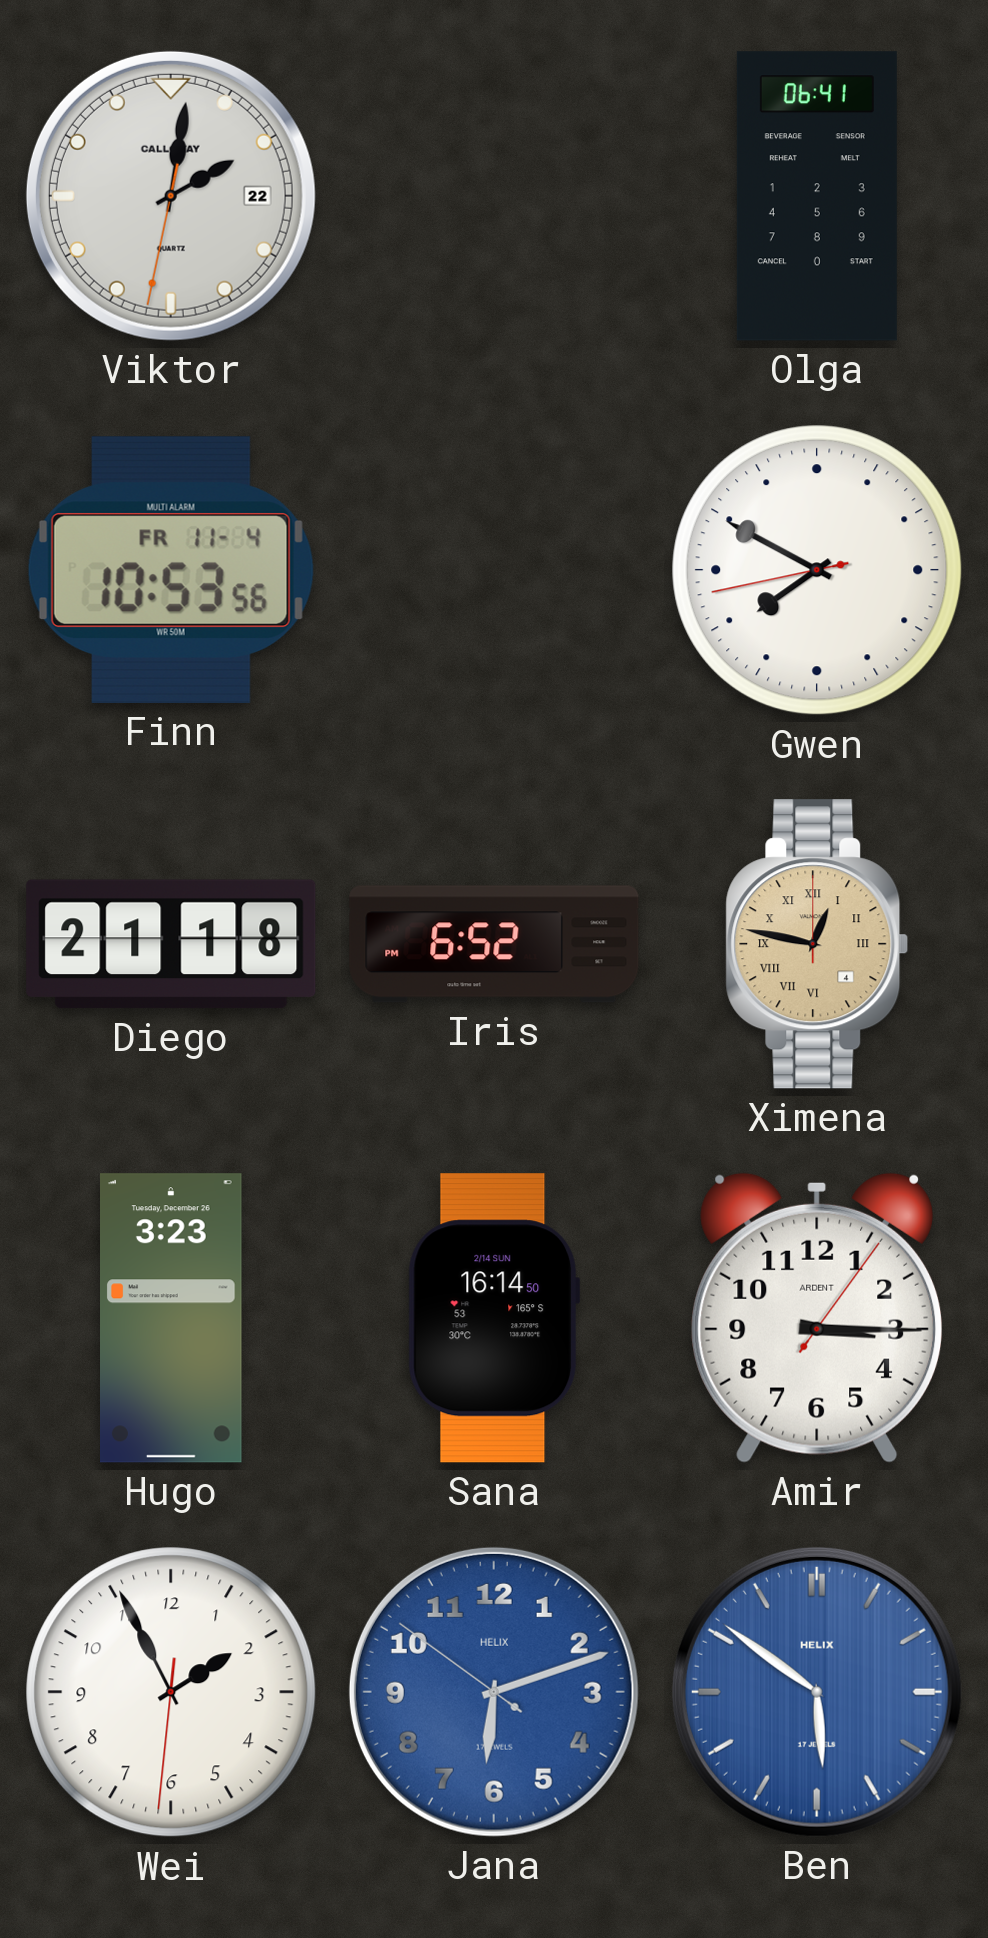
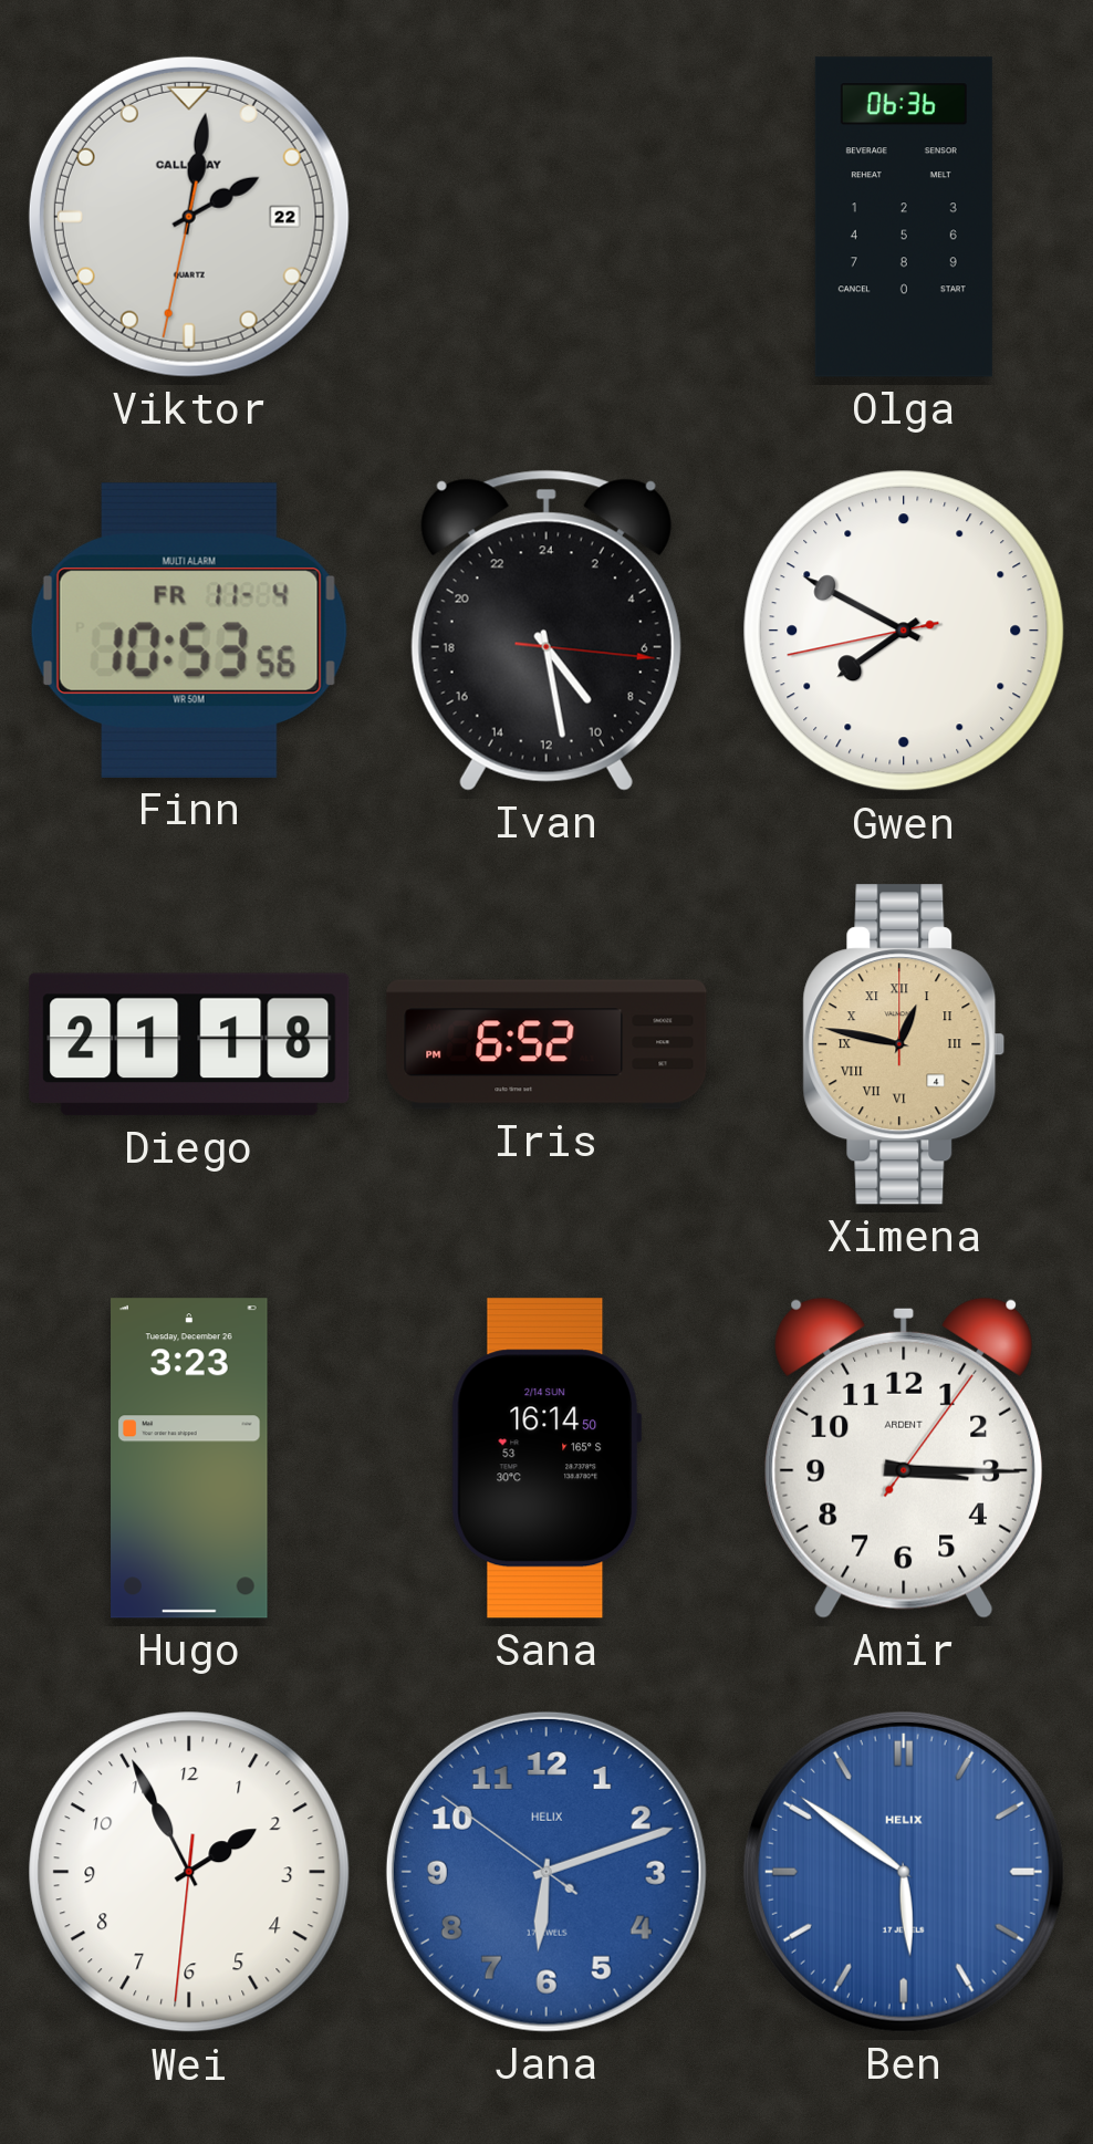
Olga: 06:41 -> 06:36 (904, 217)
Ivan: none -> 9:28 (546, 631)
